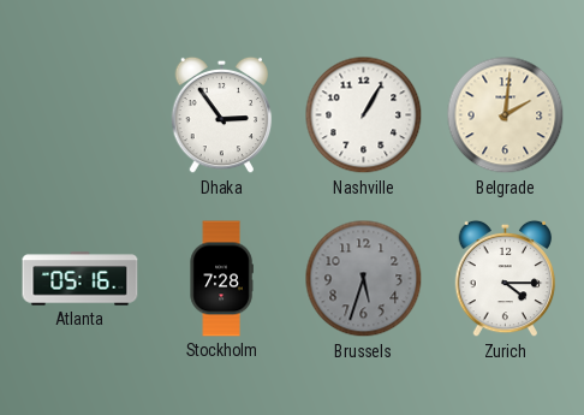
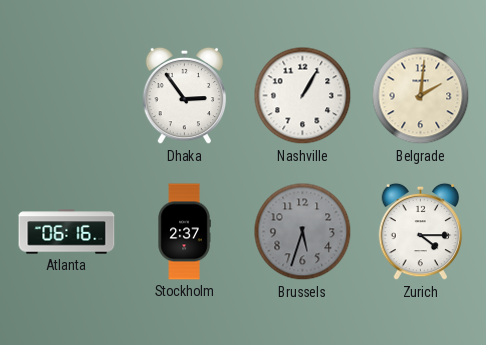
Atlanta: 05:16 -> 06:16 (67, 232)
Stockholm: 7:28 -> 2:37 (184, 232)
